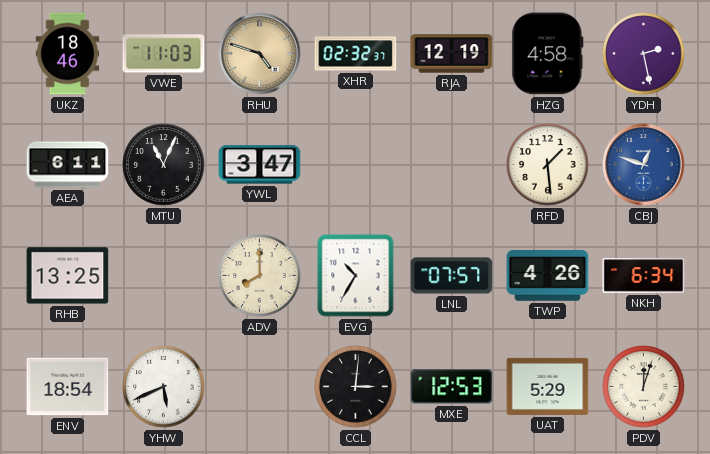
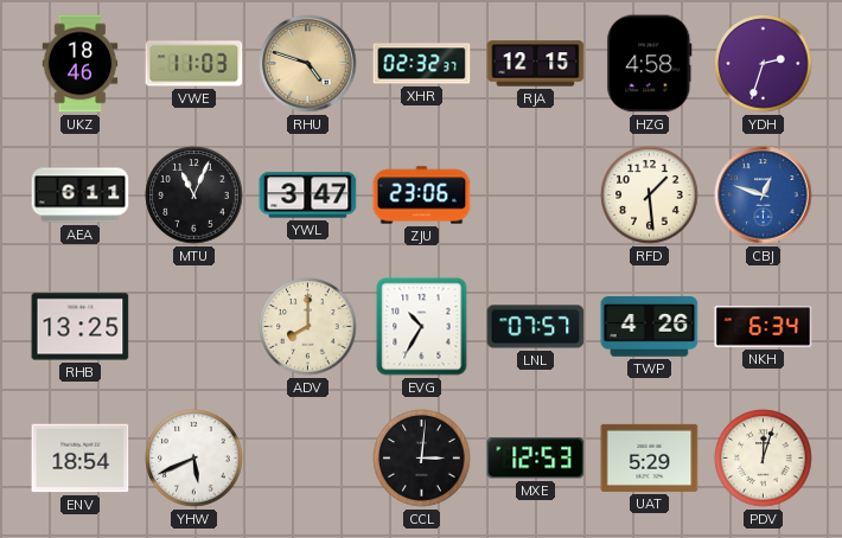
RJA: 12:19 -> 12:15 (536, 64)
YDH: 2:28 -> 2:33 (764, 64)
ZJU: none -> 23:06 (422, 196)
